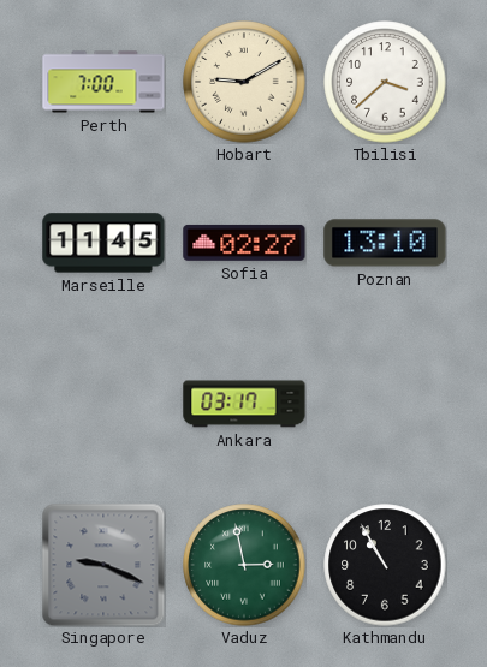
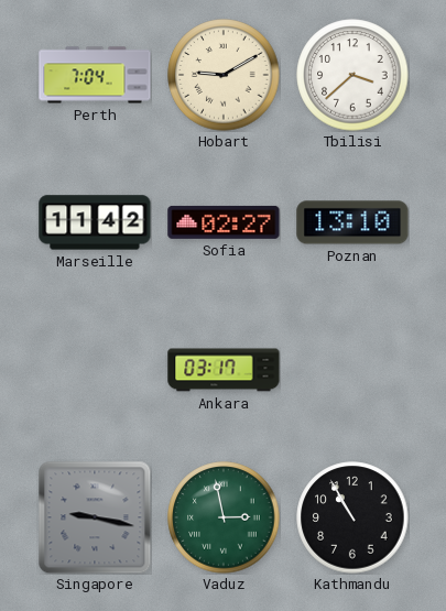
Perth: 7:00 -> 7:04 (95, 75)
Marseille: 11:45 -> 11:42 (95, 222)
Singapore: 9:19 -> 9:17 (95, 517)
